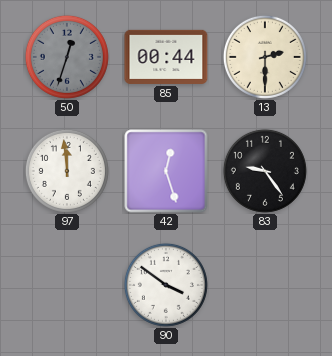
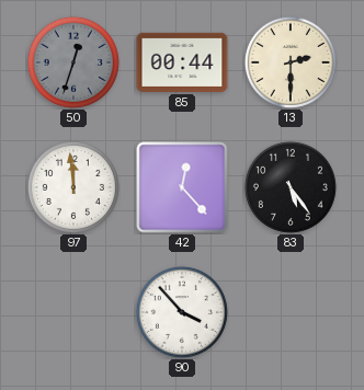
42: 12:27 -> 12:23 (182, 187)
83: 9:24 -> 5:24 (291, 187)
90: 3:51 -> 3:53 (182, 312)
